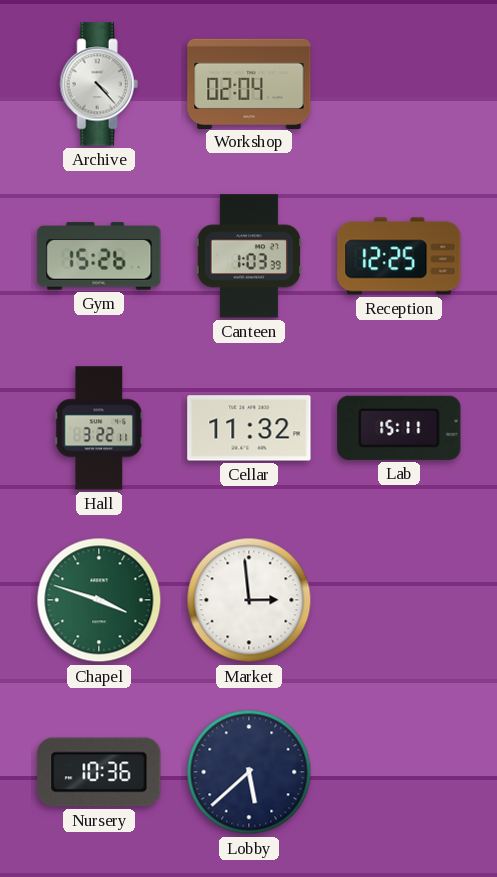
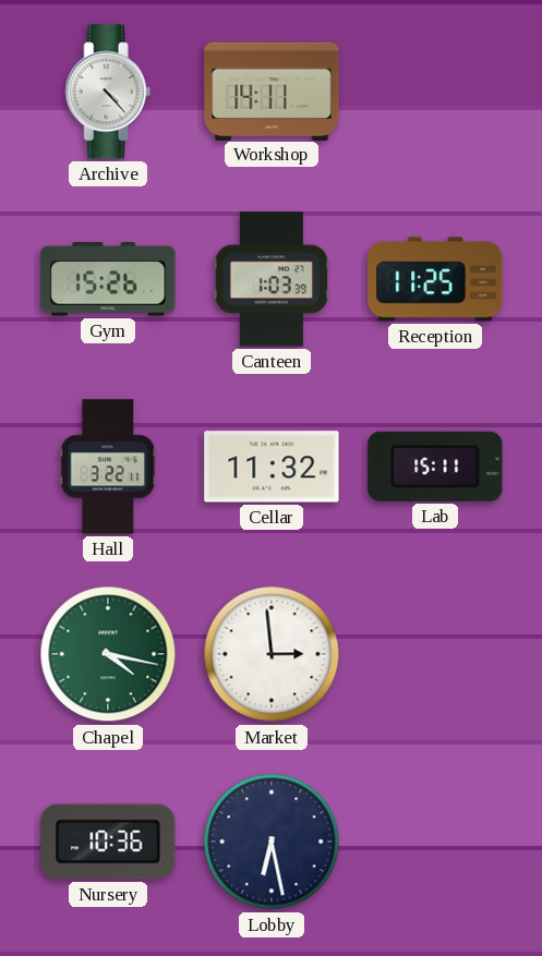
Workshop: 02:04 -> 14:11 (272, 90)
Reception: 12:25 -> 11:25 (435, 279)
Chapel: 3:48 -> 4:17 (108, 654)
Lobby: 5:38 -> 6:28 (272, 842)
